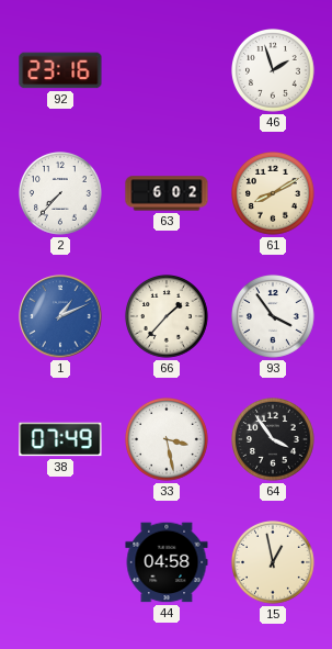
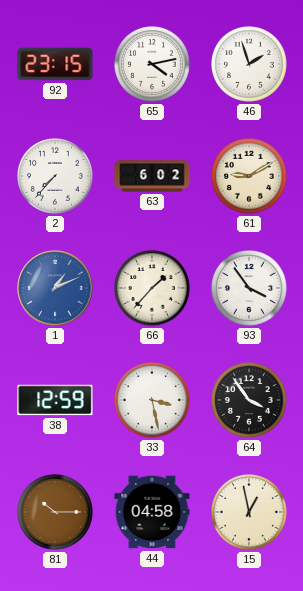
92: 23:16 -> 23:15 (55, 64)
65: none -> 4:13 (153, 65)
61: 8:10 -> 9:10 (250, 177)
38: 07:49 -> 12:59 (55, 400)
81: none -> 10:15 (56, 513)
